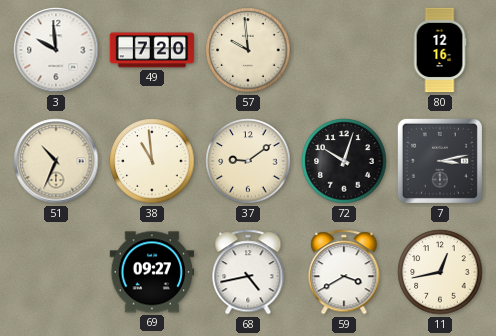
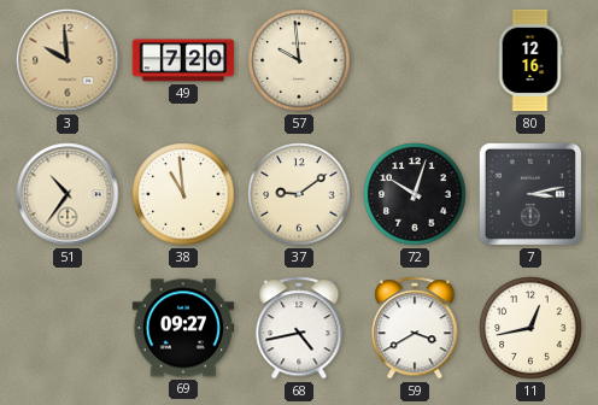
3 dial: white -> champagne (68, 60)
51: 10:34 -> 10:36 (68, 194)
